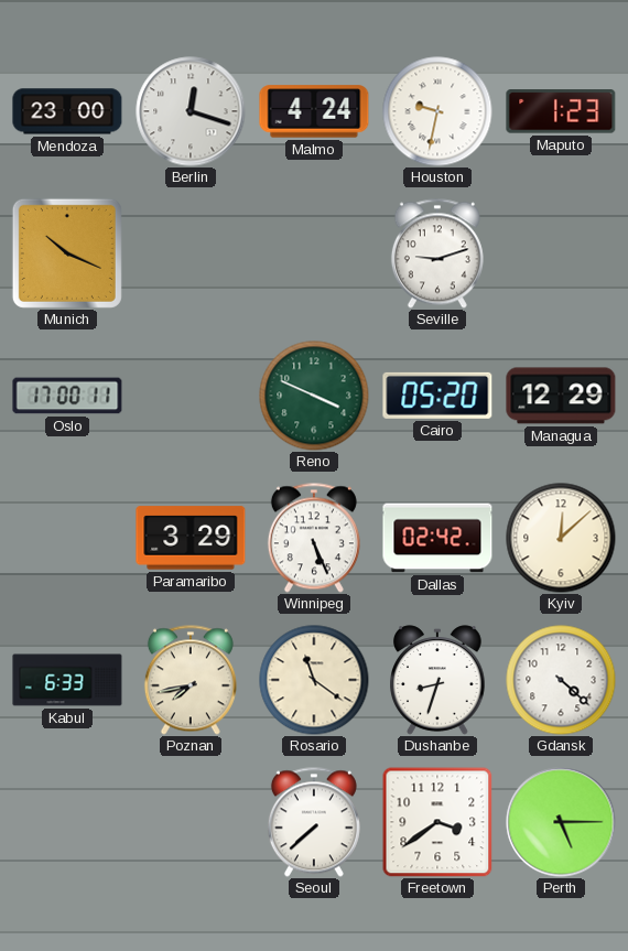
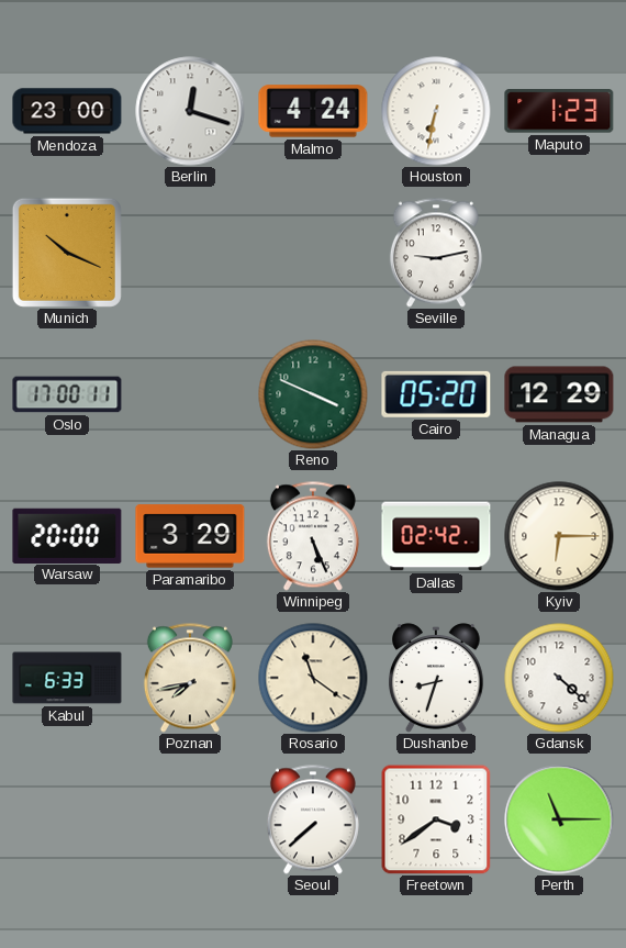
Houston: 9:32 -> 6:32 (436, 111)
Seville: 9:12 -> 9:13 (436, 253)
Warsaw: none -> 20:00 (67, 535)
Kyiv: 12:08 -> 6:15 (559, 536)
Perth: 5:15 -> 11:15 (559, 819)
